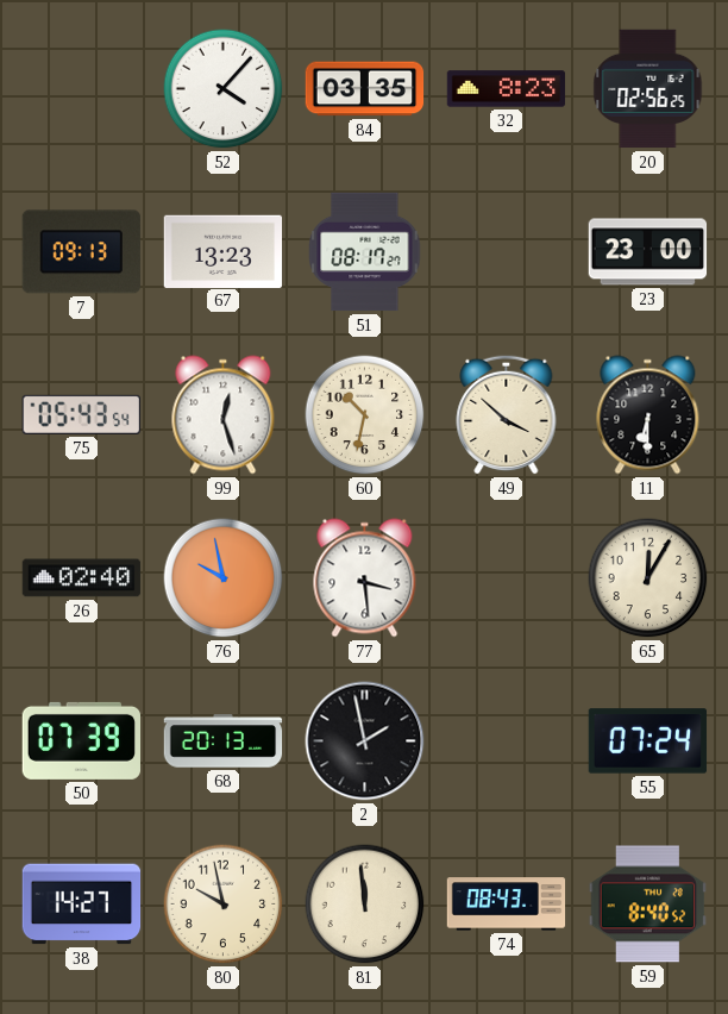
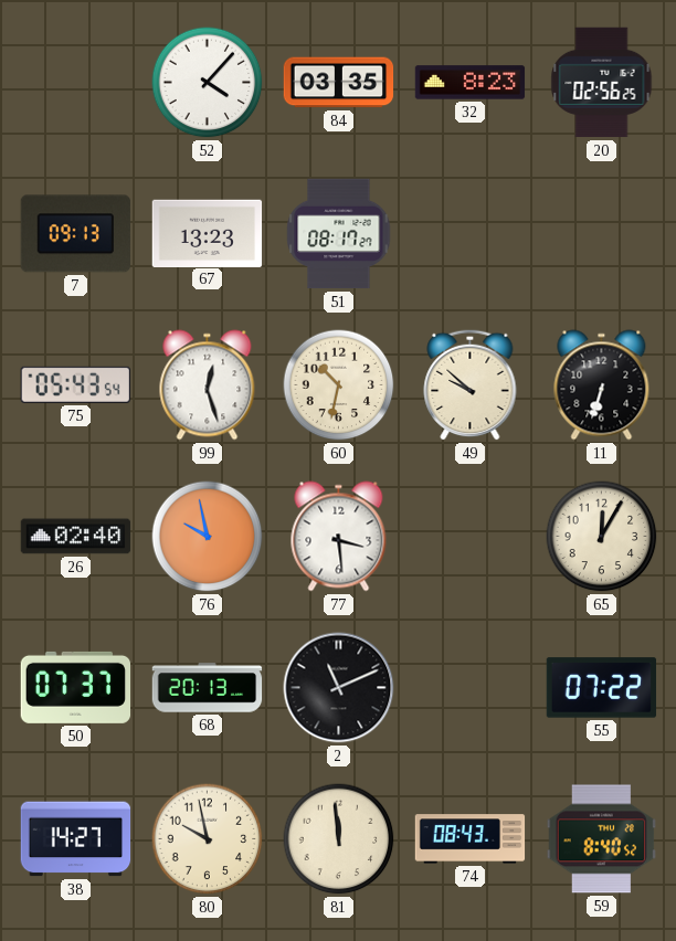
23: 23:00 -> none (648, 252)
49: 3:52 -> 9:52 (471, 384)
11: 6:30 -> 6:33 (602, 385)
50: 07:39 -> 07:37 (75, 687)
2: 1:58 -> 11:11 (339, 688)
55: 07:24 -> 07:22 (602, 688)
